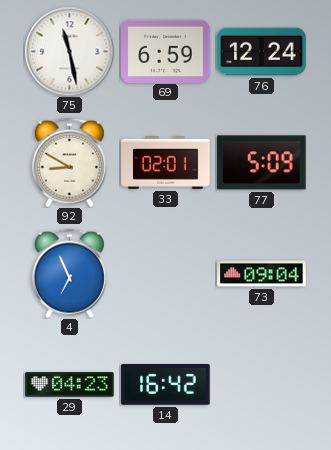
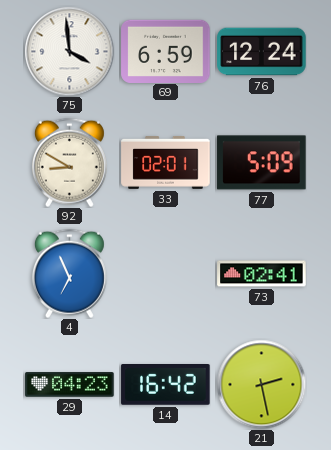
75: 11:28 -> 3:59 (69, 51)
73: 09:04 -> 02:41 (262, 274)
21: none -> 2:28 (261, 384)
